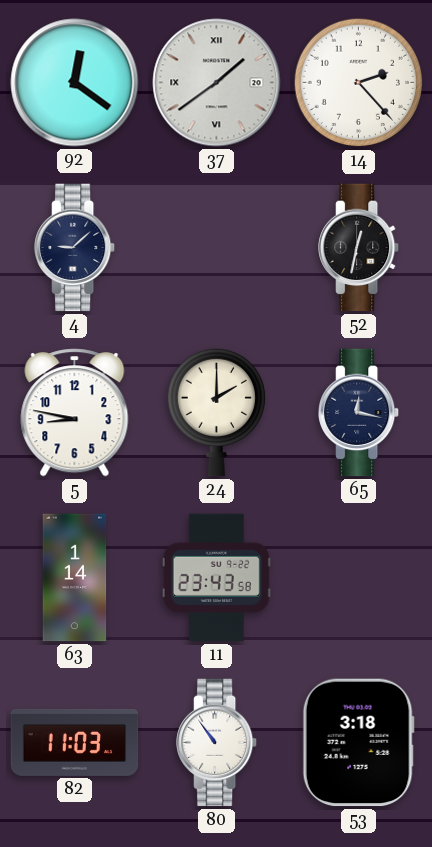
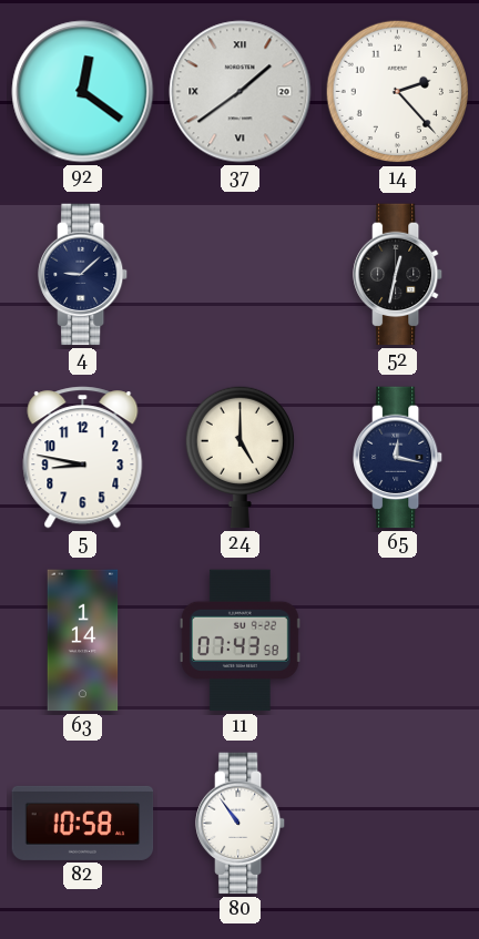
24: 2:00 -> 5:00 (239, 457)
11: 23:43 -> 07:43 (239, 641)
82: 11:03 -> 10:58 (83, 823)
53: 3:18 -> none (358, 743)
